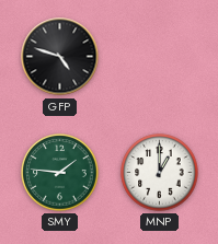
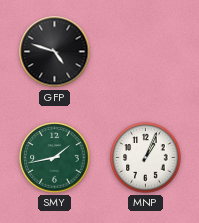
SMY: 1:46 -> 1:43 (55, 158)
MNP: 1:00 -> 1:04 (146, 158)
